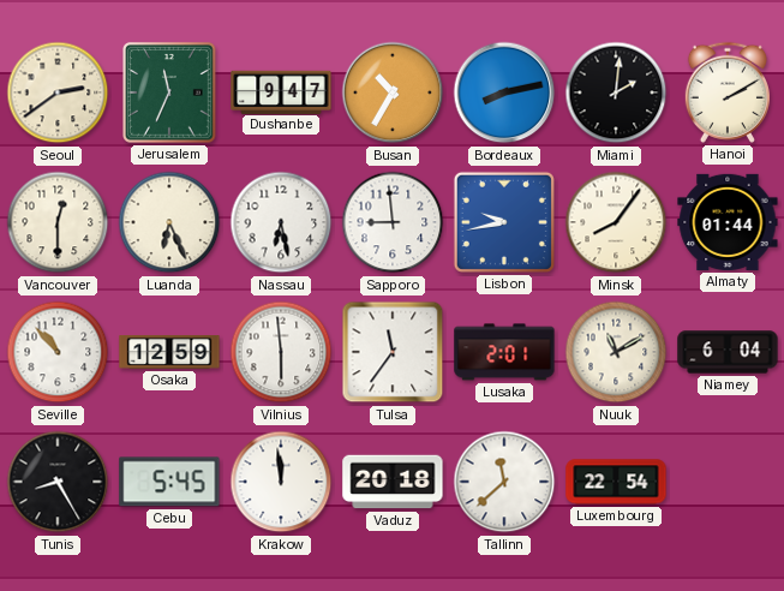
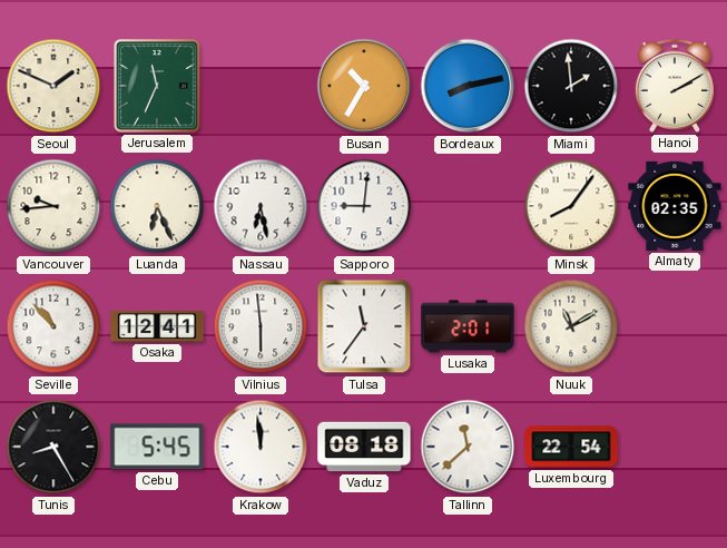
Seoul: 2:39 -> 1:49 (53, 86)
Dushanbe: 9:47 -> none (281, 91)
Miami: 2:01 -> 1:59 (571, 86)
Vancouver: 12:30 -> 9:44 (53, 206)
Sapporo: 8:59 -> 9:01 (364, 206)
Lisbon: 9:43 -> none (504, 222)
Almaty: 01:44 -> 02:35 (675, 206)
Osaka: 12:59 -> 12:41 (157, 327)
Niamey: 6:04 -> none (728, 352)
Vaduz: 20:18 -> 08:18 (364, 447)
